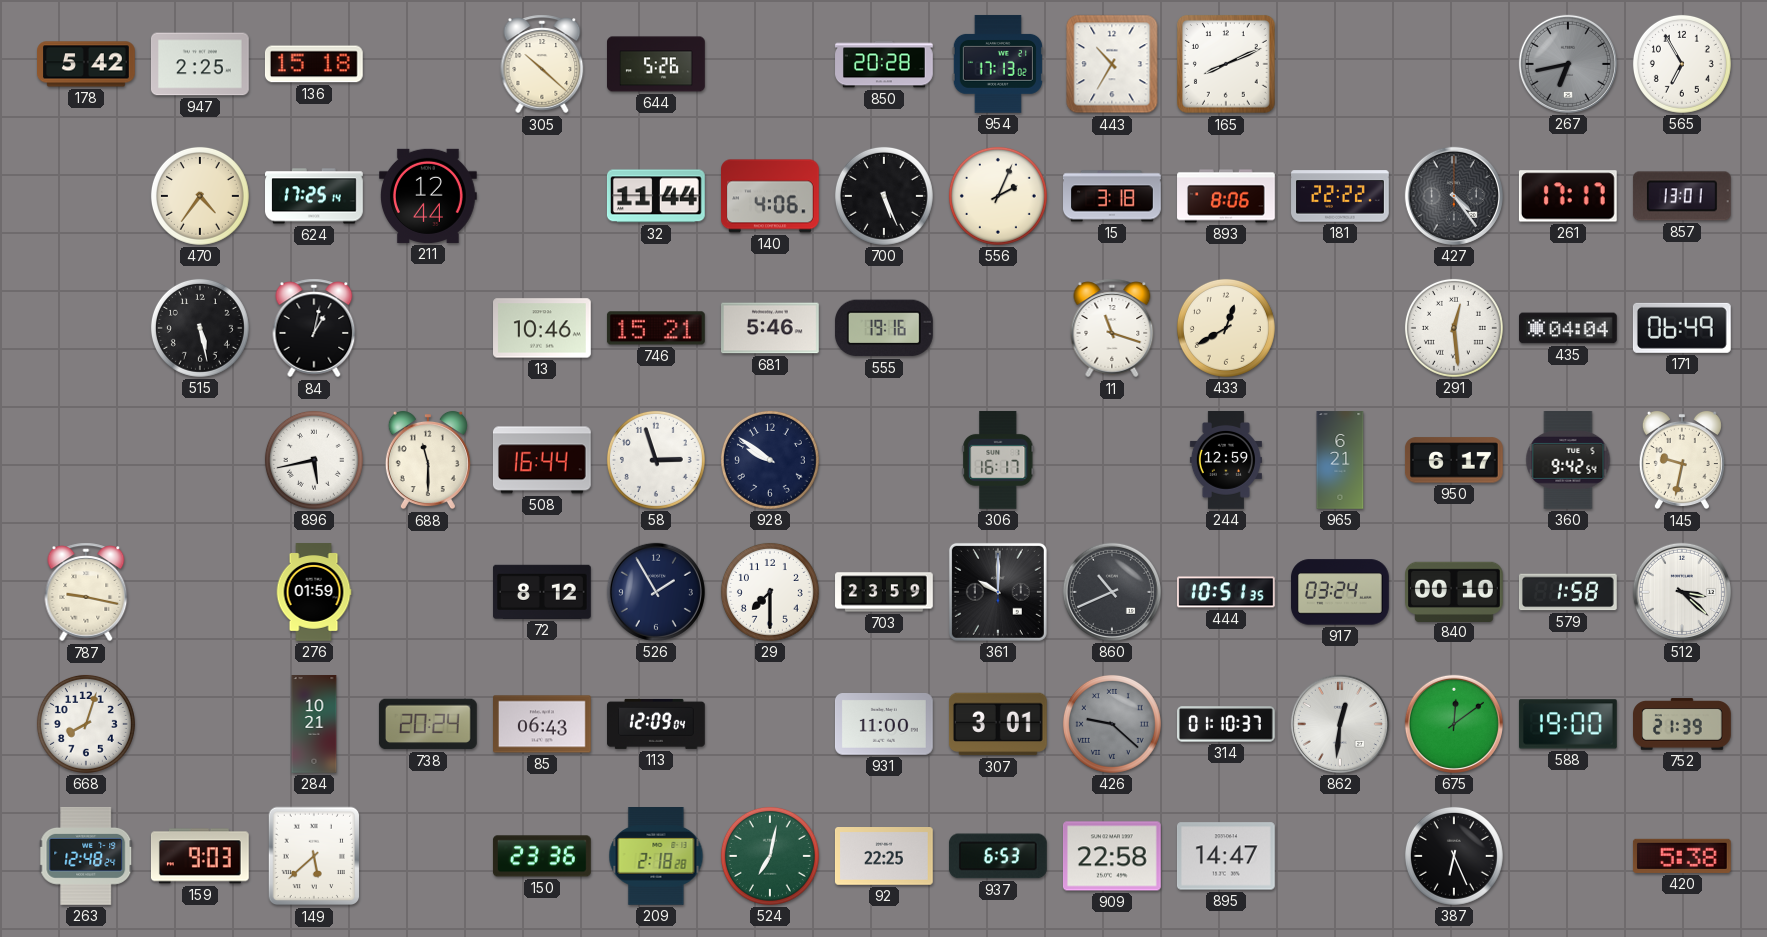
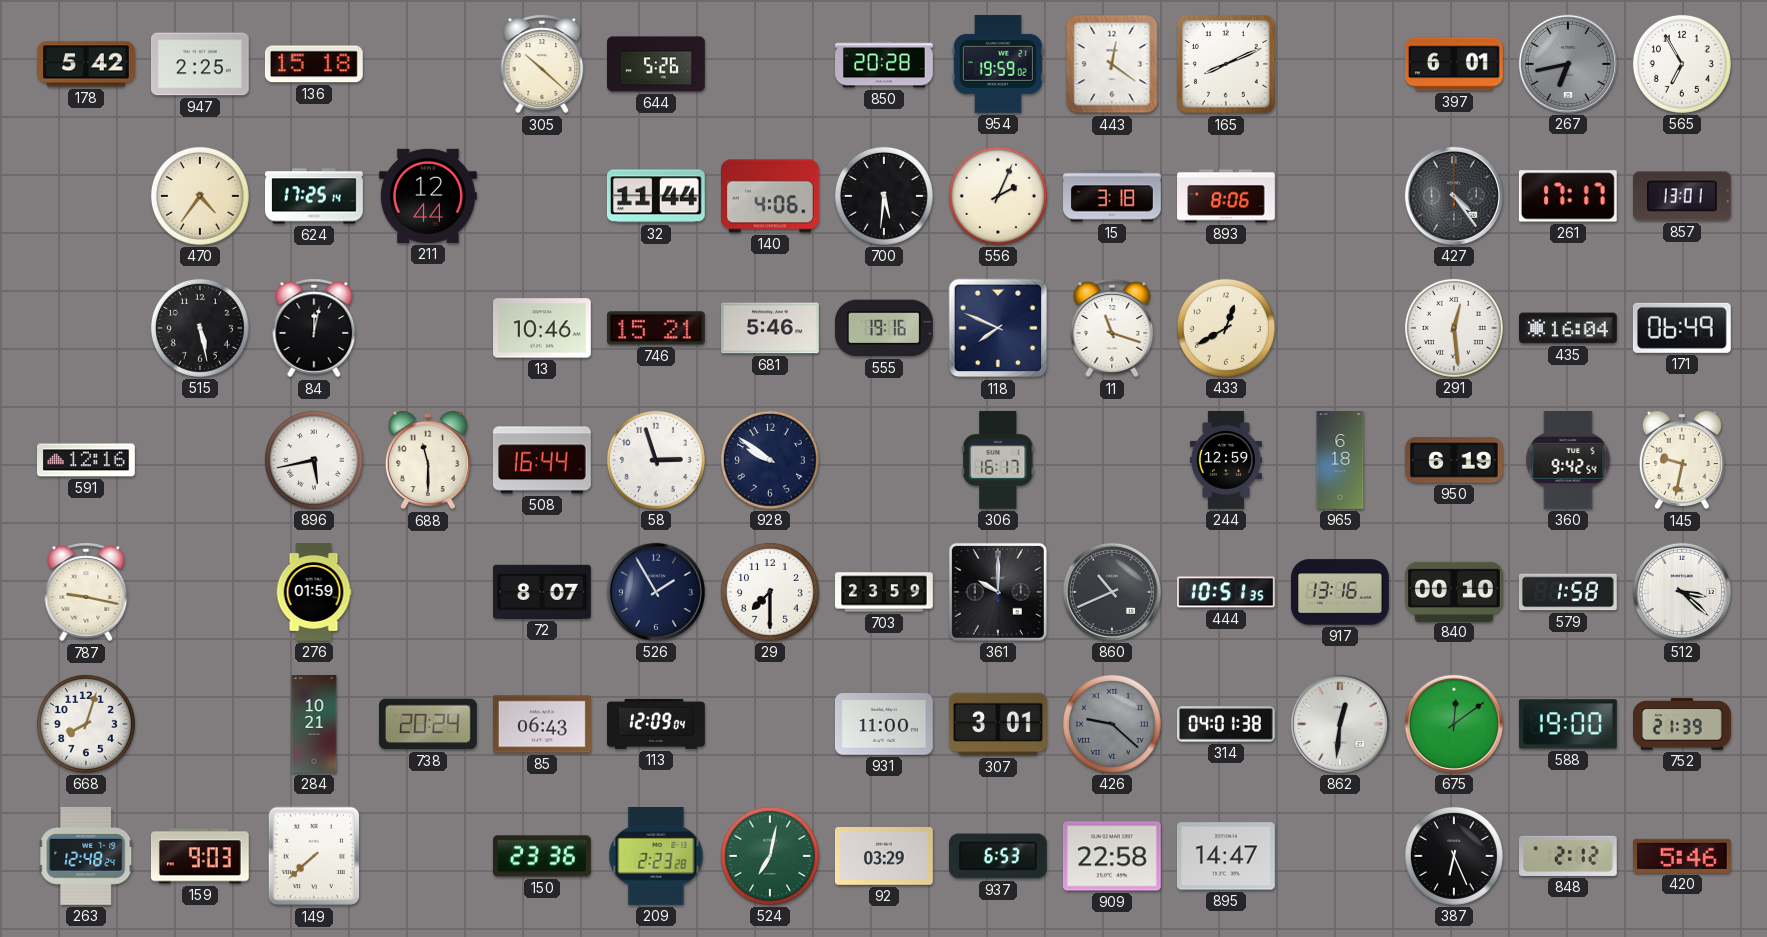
954: 17:13 -> 19:59 (998, 64)
443: 10:35 -> 12:21 (1112, 64)
397: none -> 6:01 (1454, 64)
700: 5:26 -> 5:31 (884, 196)
181: 22:22 -> none (1340, 196)
84: 1:02 -> 12:02 (314, 328)
118: none -> 7:49 (998, 328)
435: 04:04 -> 16:04 (1569, 328)
591: none -> 12:16 (87, 460)
965: 6:21 -> 6:18 (1340, 460)
950: 6:17 -> 6:19 (1454, 460)
72: 8:12 -> 8:07 (543, 592)
917: 03:24 -> 13:16 (1341, 592)
314: 01:10 -> 04:01 (1227, 724)
149: 5:38 -> 7:38 (314, 856)
209: 2:18 -> 2:23 (656, 857)
92: 22:25 -> 03:29 (884, 857)
848: none -> 2:12 (1569, 856)
420: 5:38 -> 5:46 (1682, 856)
